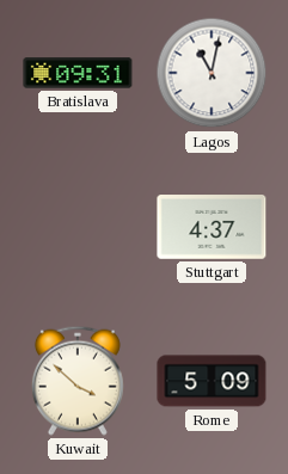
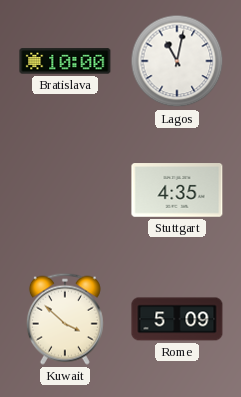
Bratislava: 09:31 -> 10:00 (65, 61)
Stuttgart: 4:37 -> 4:35 (177, 190)
